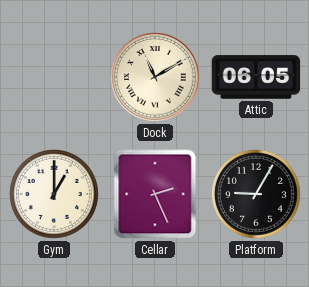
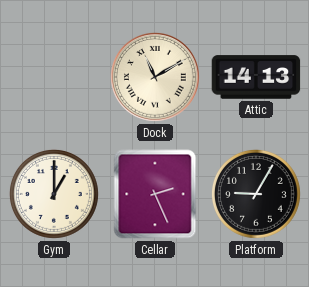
Attic: 06:05 -> 14:13 (256, 77)
